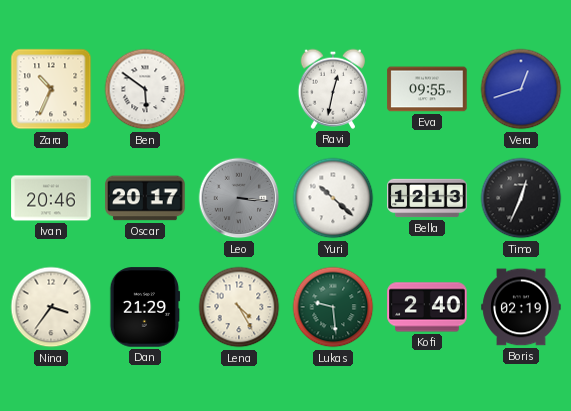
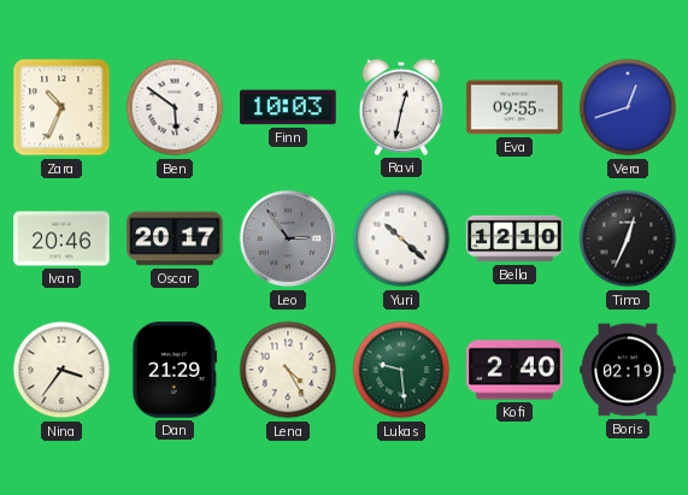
Finn: none -> 10:03 (288, 107)
Leo: 3:16 -> 2:54 (288, 238)
Bella: 12:13 -> 12:10 (514, 238)
